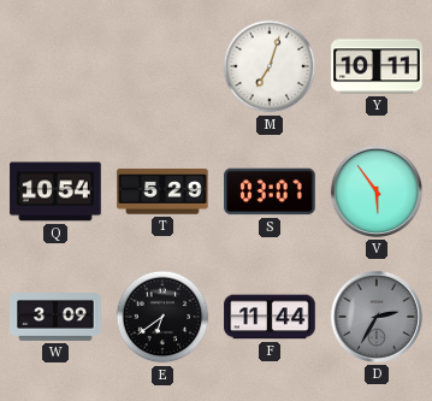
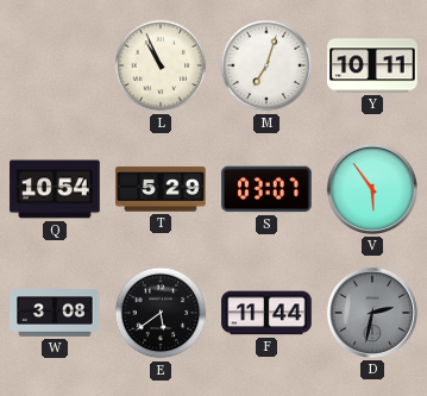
L: none -> 10:56 (161, 65)
W: 3:09 -> 3:08 (55, 314)
E: 6:39 -> 5:39 (161, 313)
D: 2:35 -> 2:32 (372, 313)
